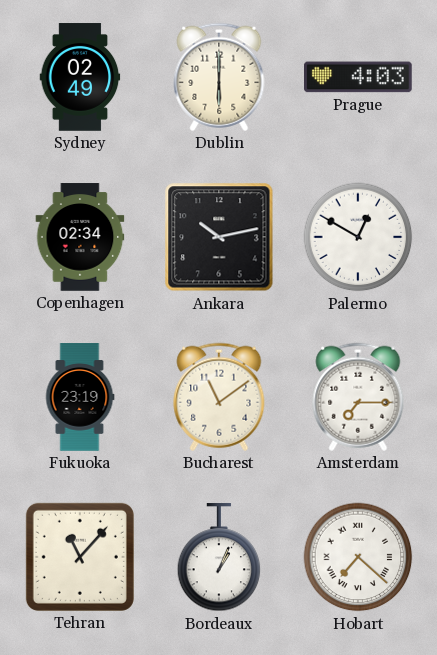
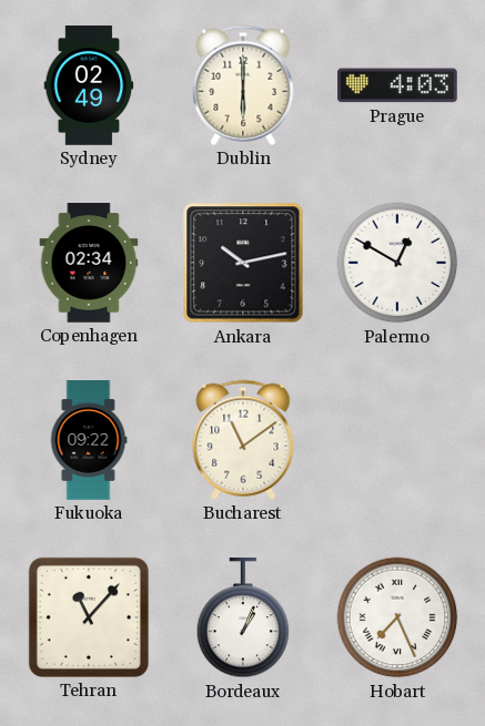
Fukuoka: 23:19 -> 09:22 (89, 440)
Amsterdam: 7:15 -> none (358, 397)
Hobart: 7:22 -> 7:26 (397, 617)
